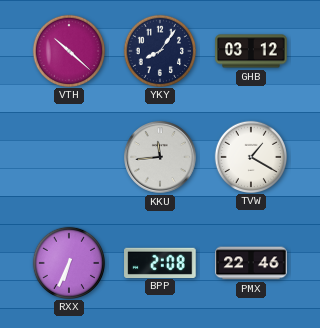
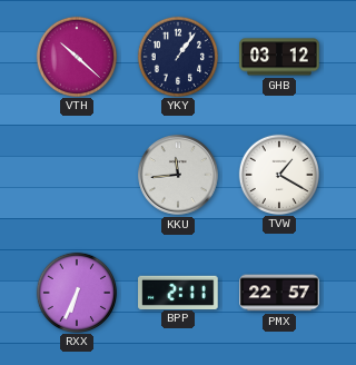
YKY: 8:06 -> 1:06 (177, 56)
BPP: 2:08 -> 2:11 (178, 292)
PMX: 22:46 -> 22:57 (279, 293)
